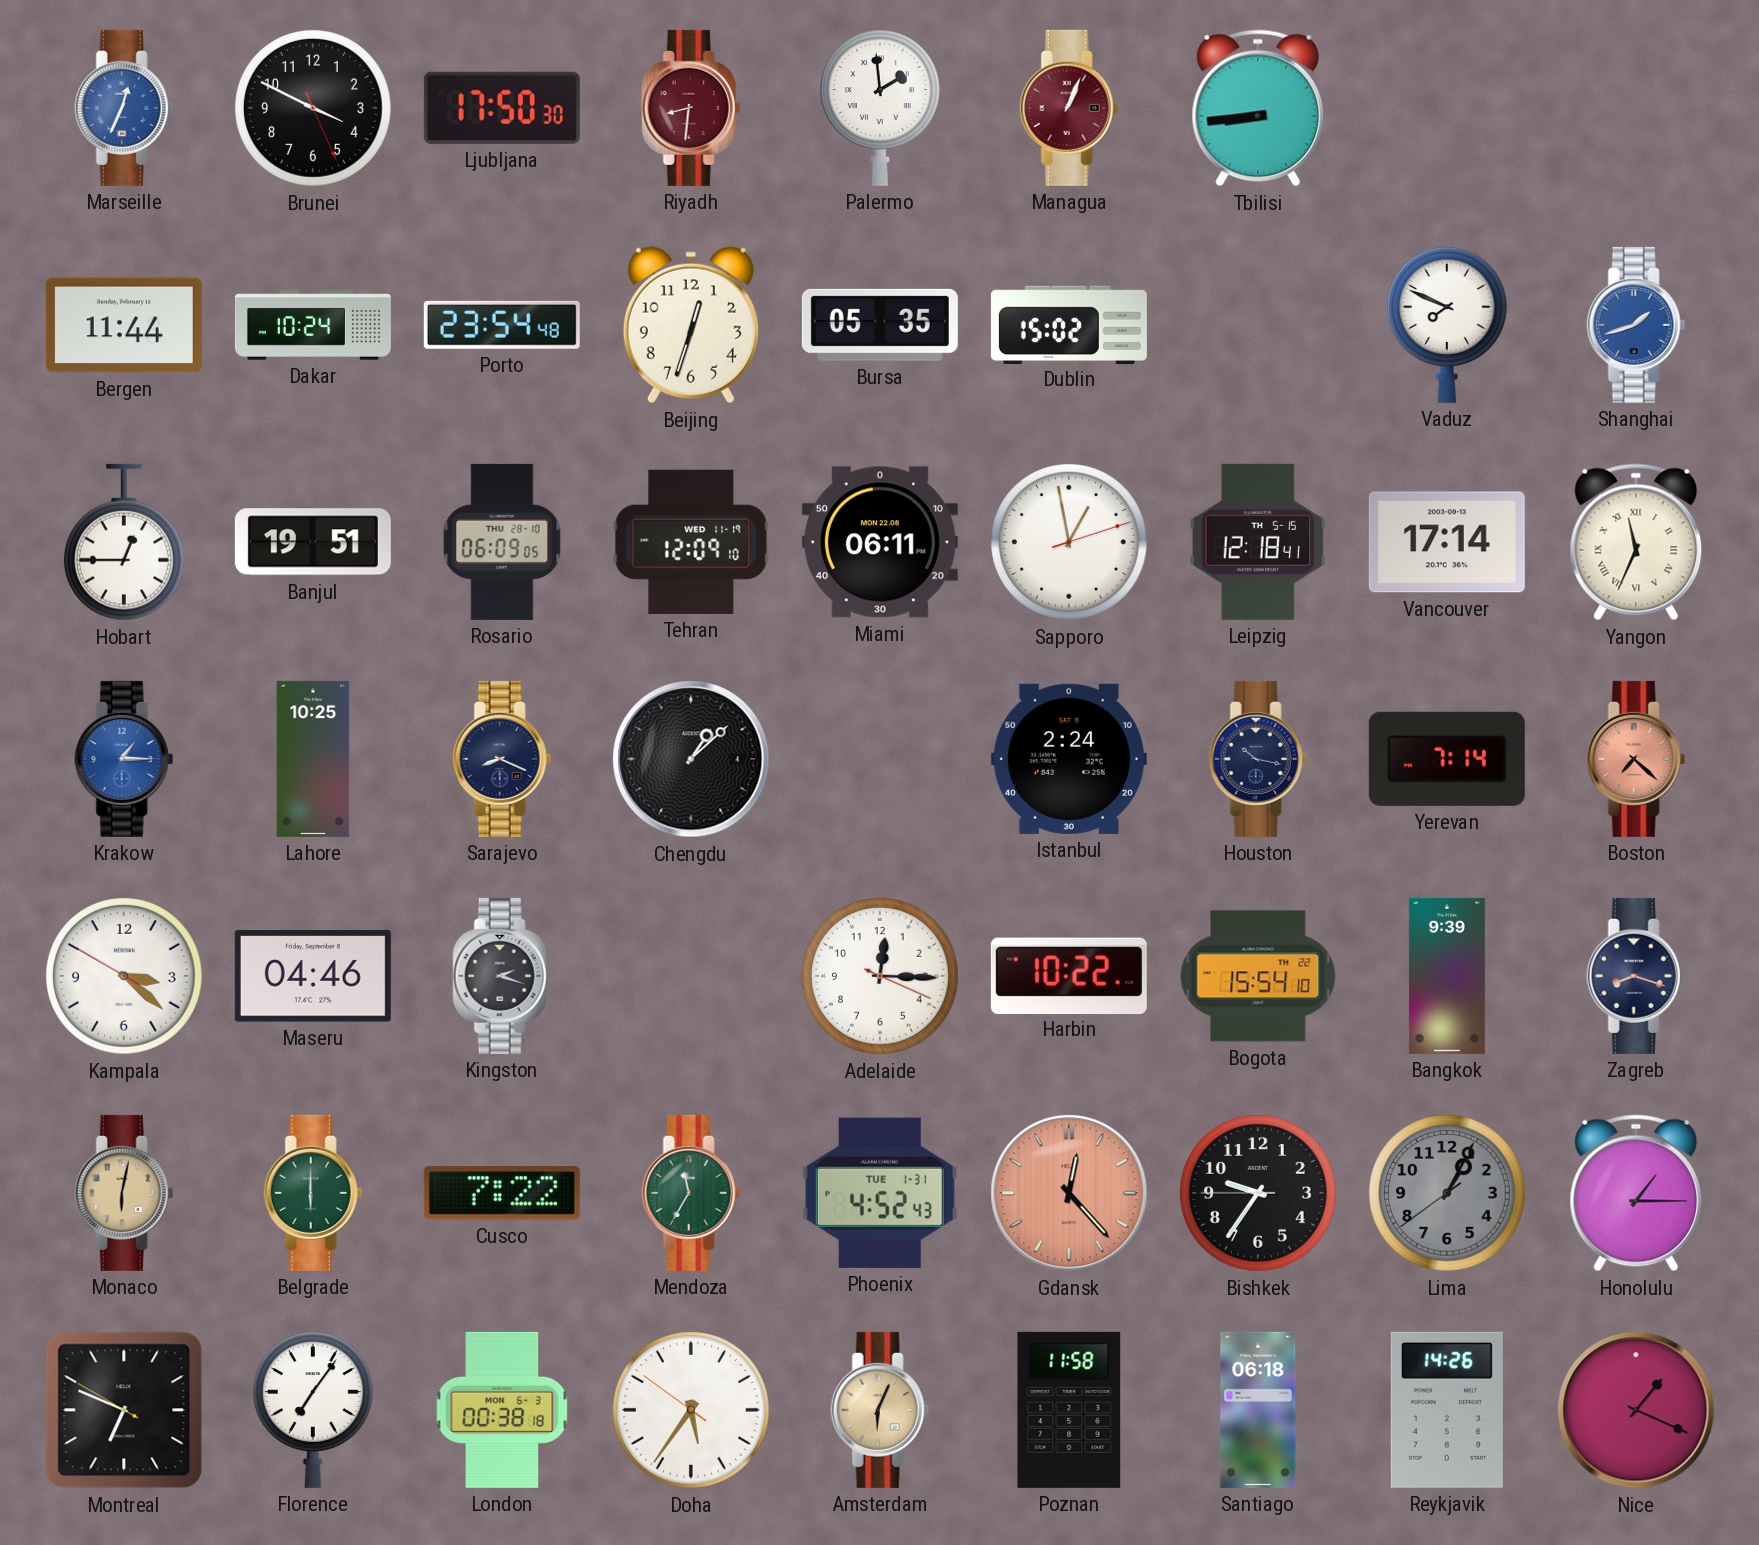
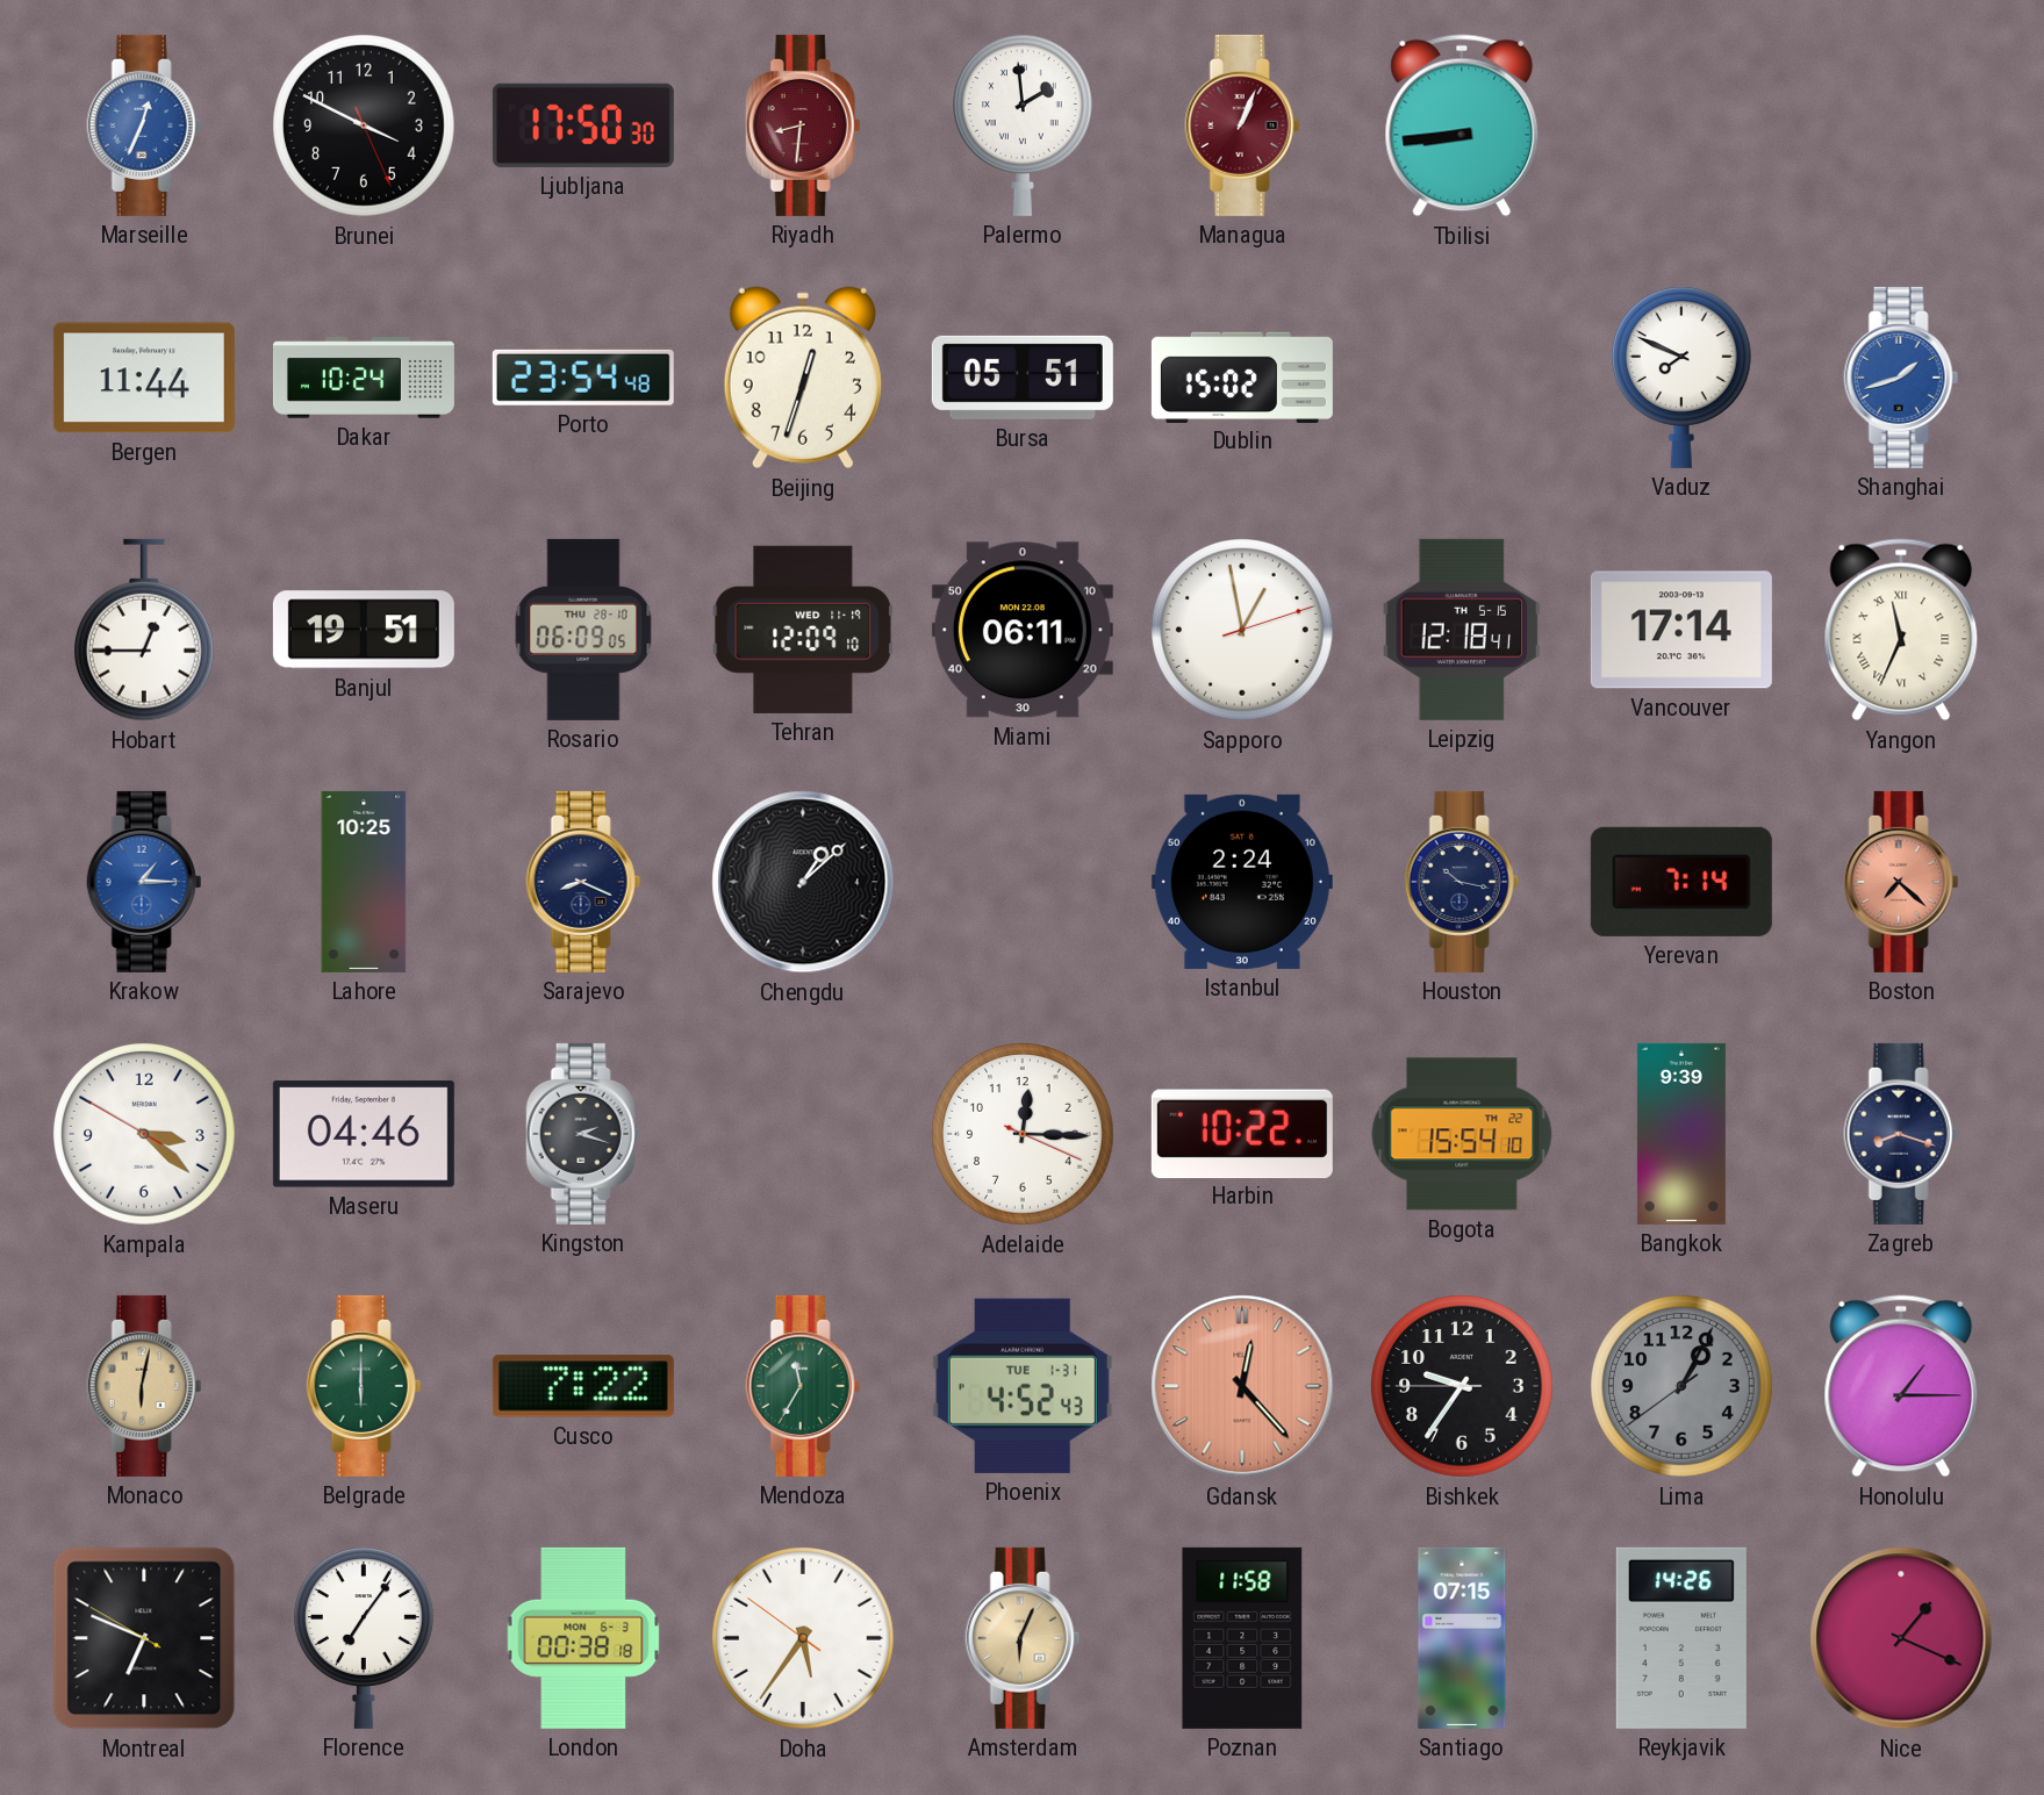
Bursa: 05:35 -> 05:51 (1023, 378)
Santiago: 06:18 -> 07:15 (1462, 1638)
